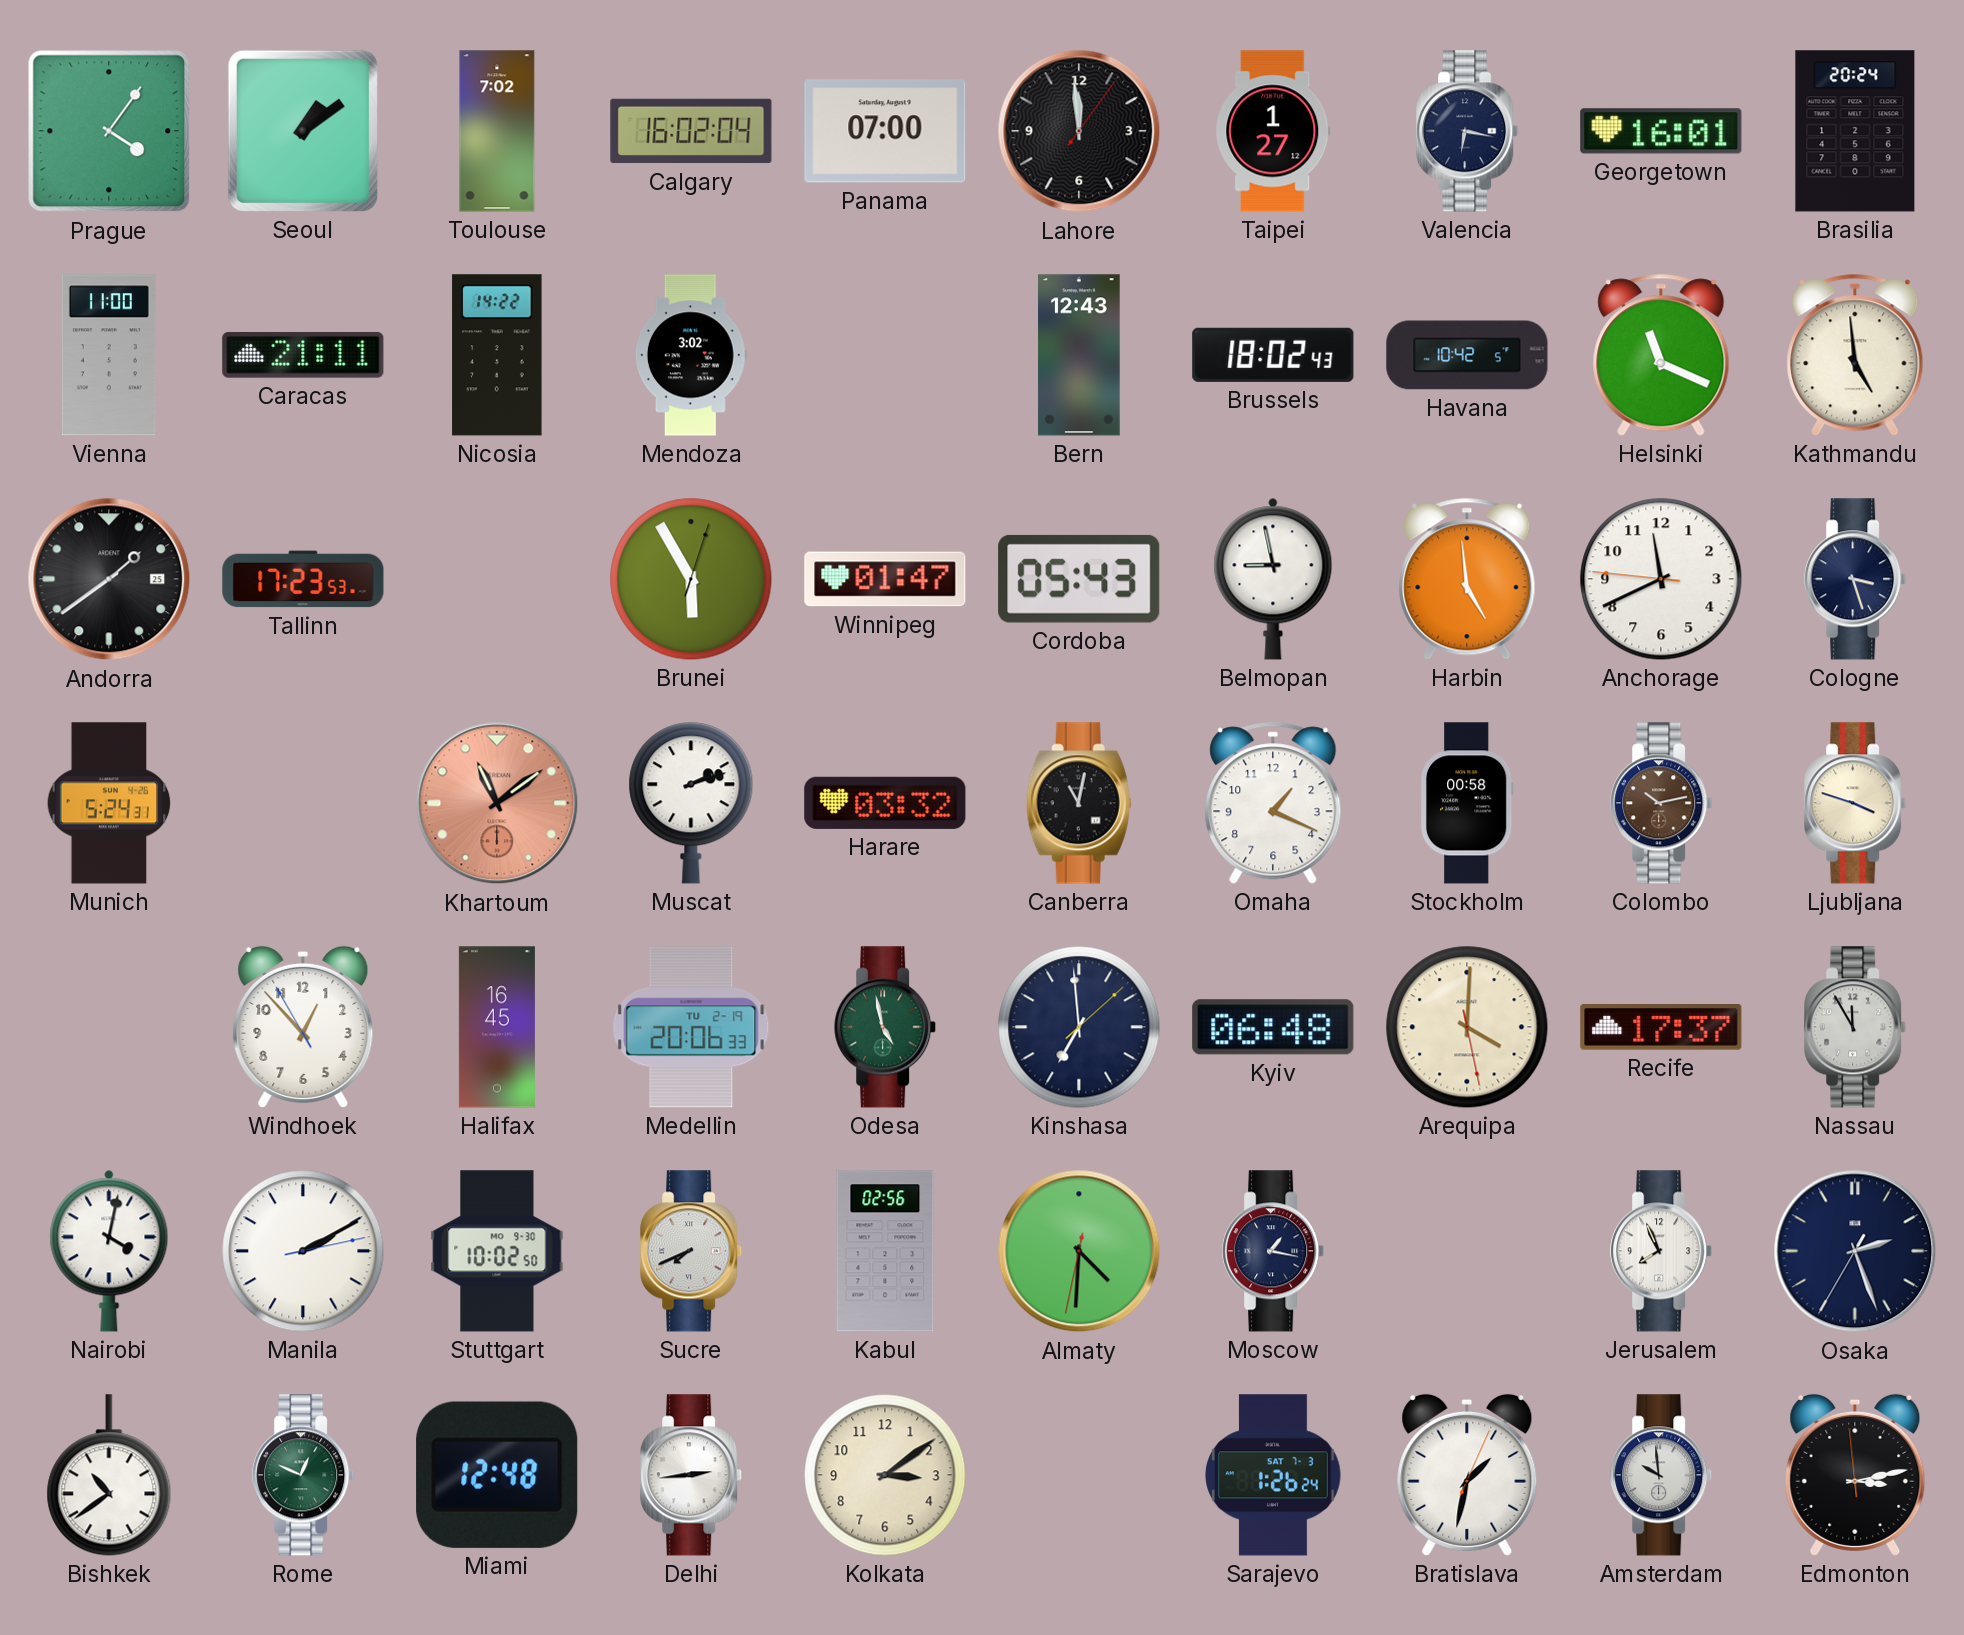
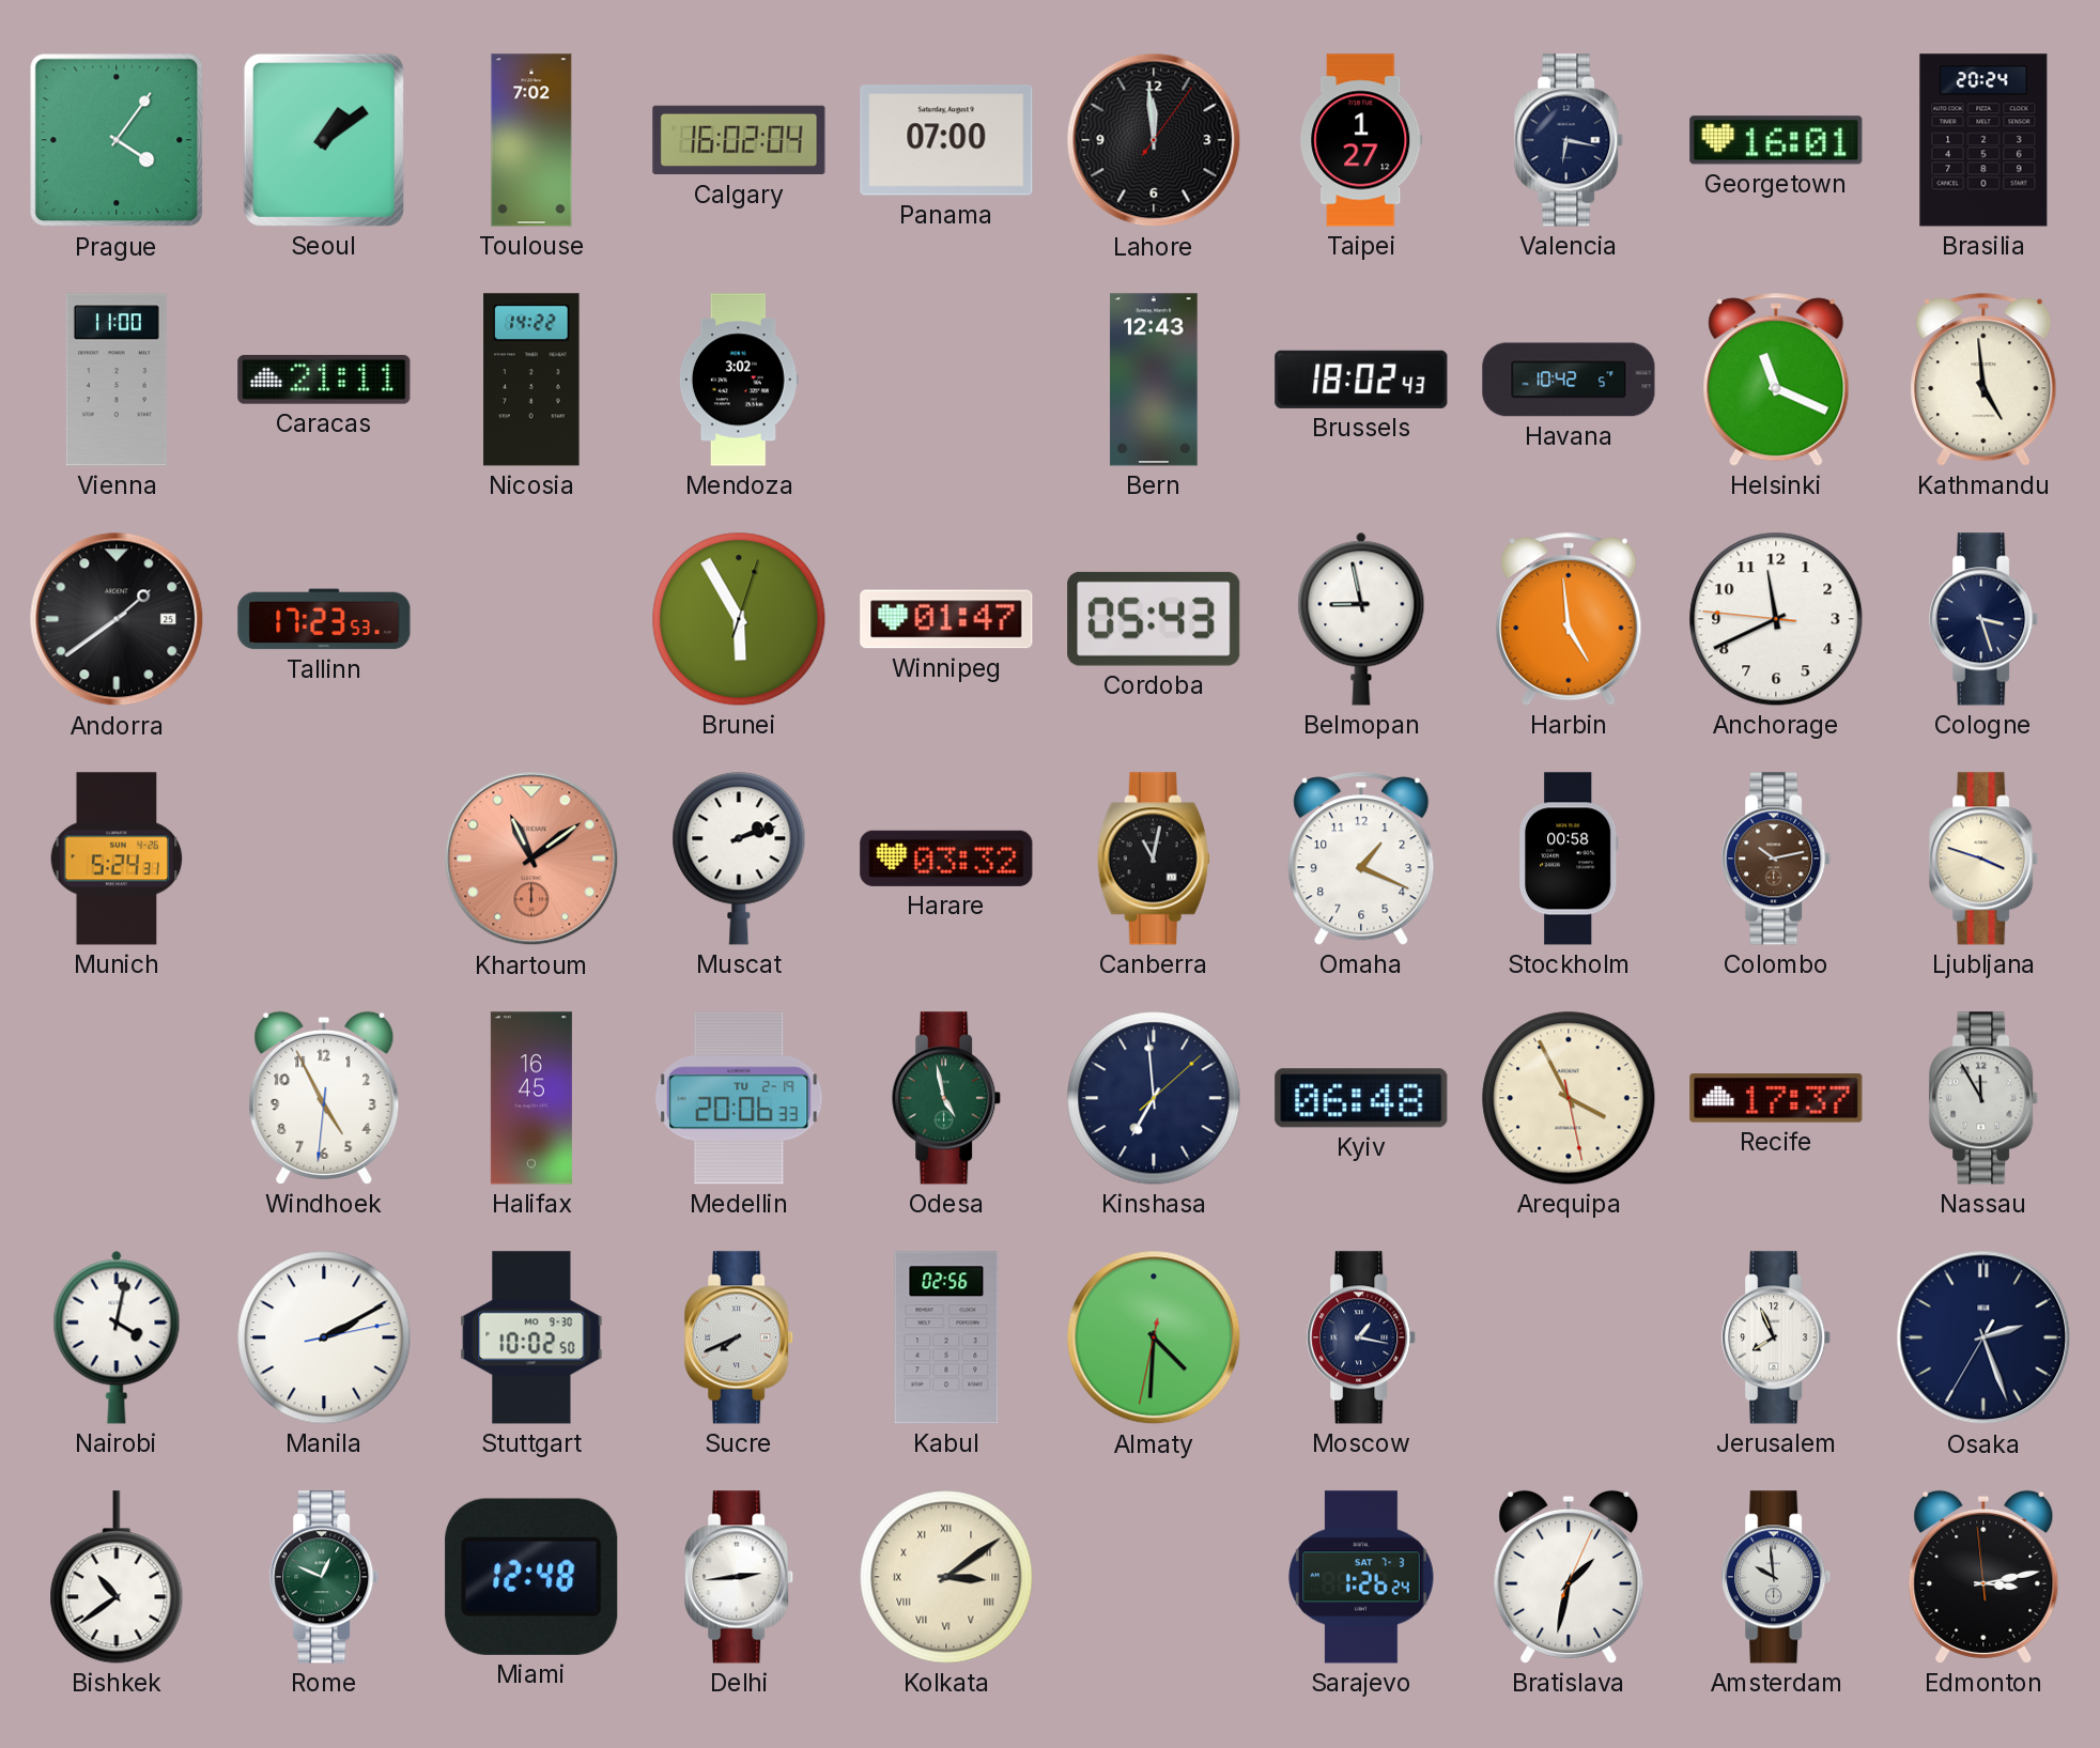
Windhoek: 12:52 -> 4:55 (324, 1098)
Arequipa: 4:00 -> 3:55 (1569, 1098)
Kolkata numerals: Arabic -> Roman (946, 1577)
